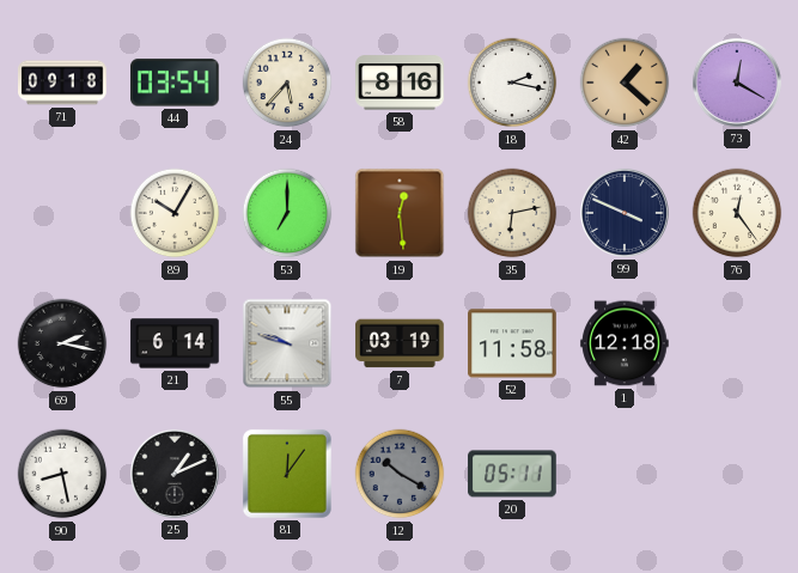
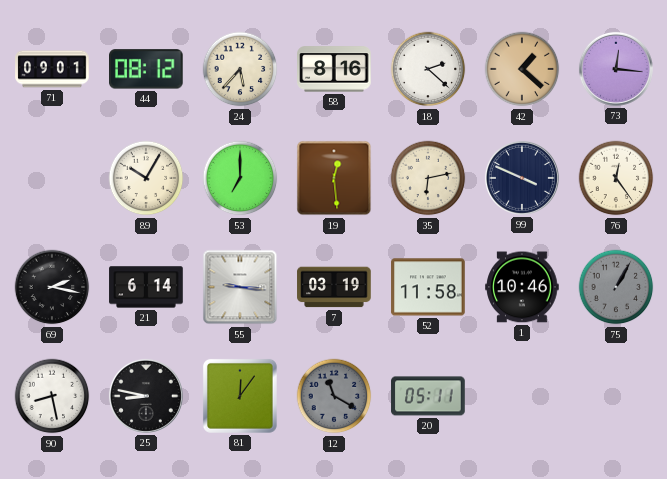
71: 09:18 -> 09:01 (52, 69)
44: 03:54 -> 08:12 (147, 69)
18: 2:17 -> 2:22 (428, 69)
73: 12:20 -> 12:16 (616, 69)
55: 9:48 -> 9:16 (240, 287)
1: 12:18 -> 10:46 (522, 287)
75: none -> 1:05 (616, 287)
25: 1:11 -> 8:47 (146, 396)
12: 10:20 -> 11:20 (334, 396)
